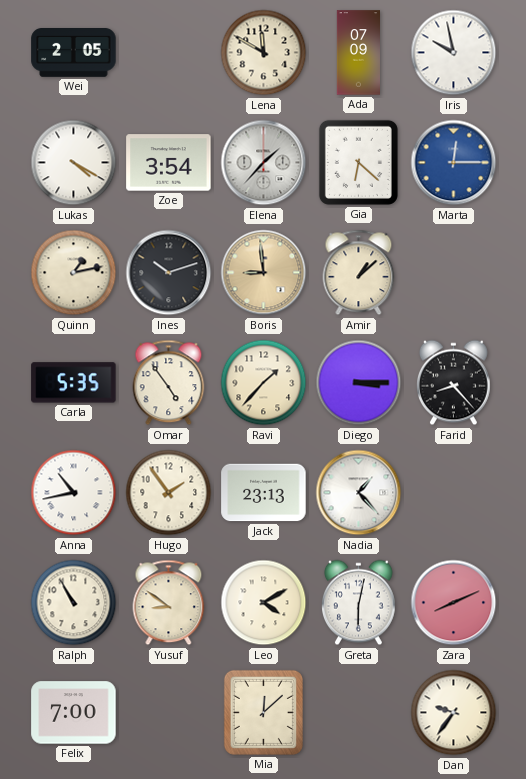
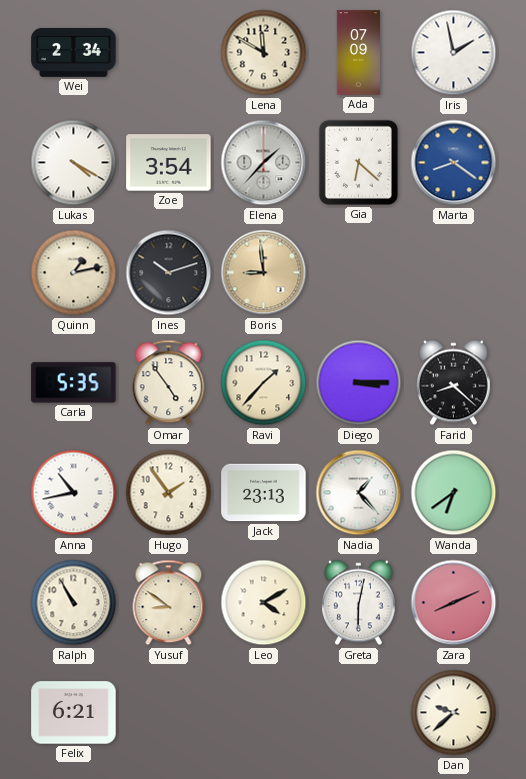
Wei: 2:05 -> 2:34 (74, 53)
Iris: 9:58 -> 1:58 (454, 53)
Marta: 12:15 -> 8:21 (454, 163)
Amir: 1:08 -> none (359, 273)
Farid: 8:23 -> 8:22 (454, 383)
Wanda: none -> 6:39 (454, 493)
Felix: 7:00 -> 6:21 (74, 713)
Mia: 12:08 -> none (263, 712)
Dan: 9:36 -> 9:38 (454, 713)
